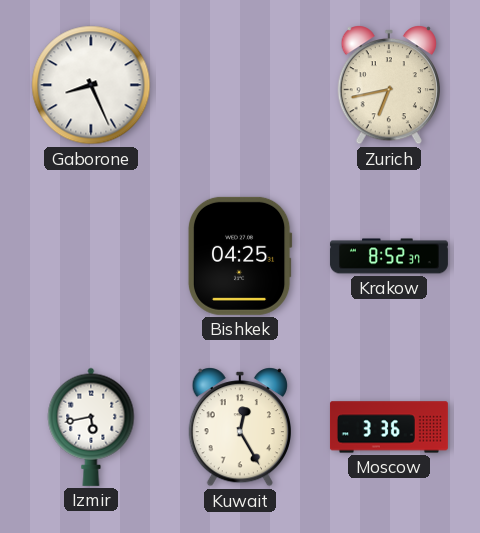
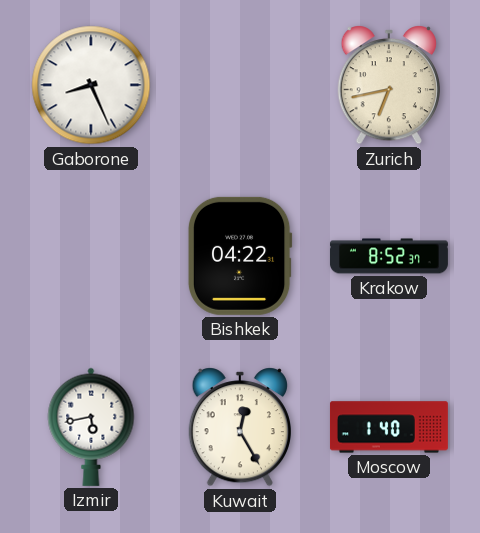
Bishkek: 04:25 -> 04:22 (240, 256)
Moscow: 3:36 -> 1:40 (389, 427)
